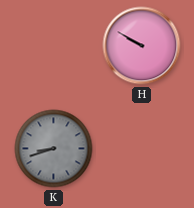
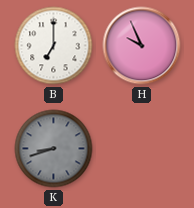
B: none -> 7:00 (54, 46)
H: 9:50 -> 9:56 (142, 46)
